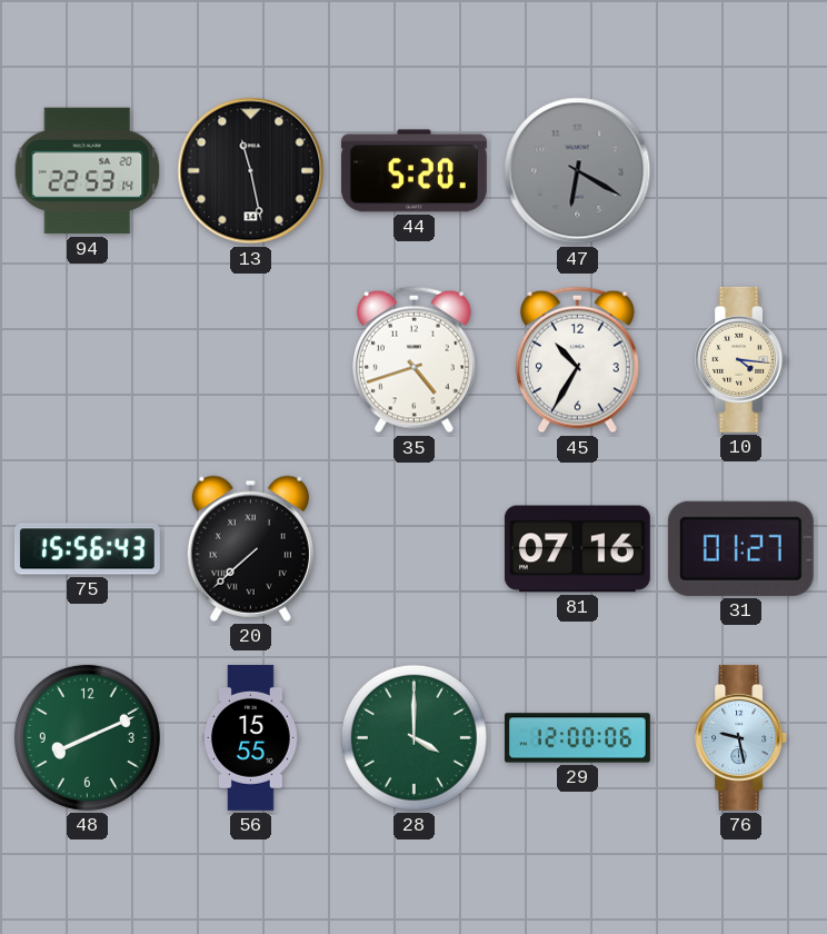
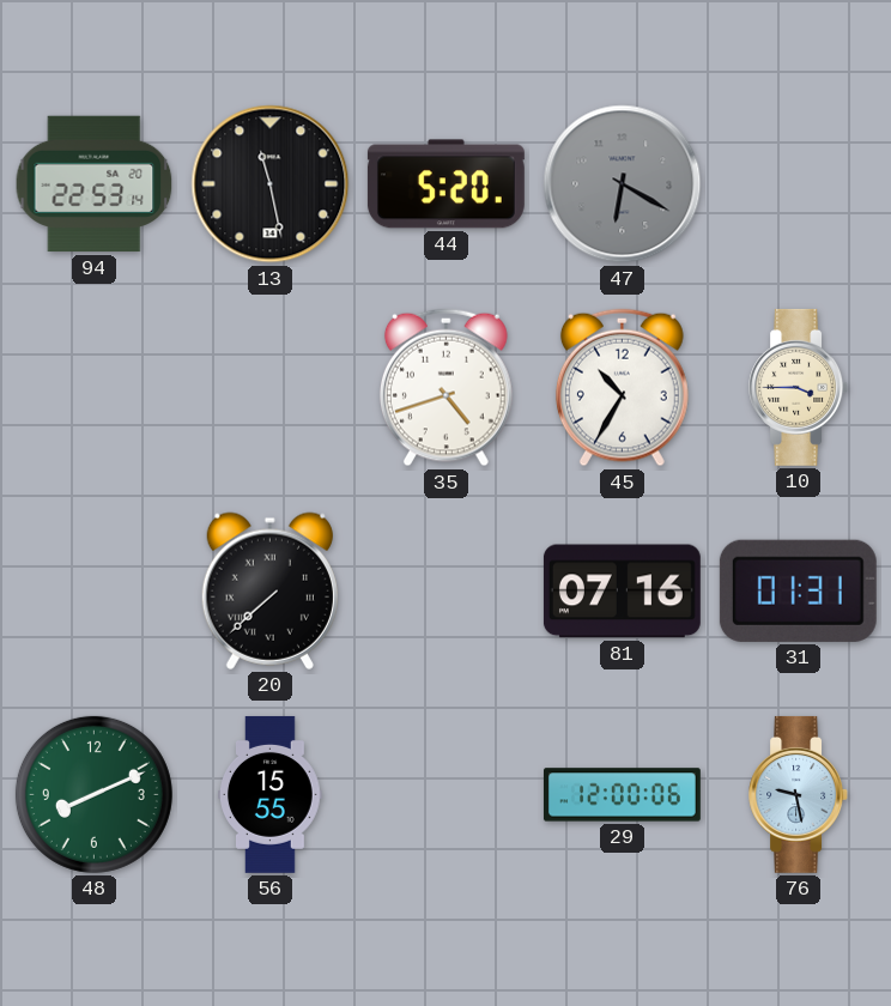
10: 4:16 -> 3:45 (799, 387)
75: 15:56 -> none (87, 549)
31: 01:27 -> 01:31 (798, 590)
28: 4:00 -> none (413, 737)
